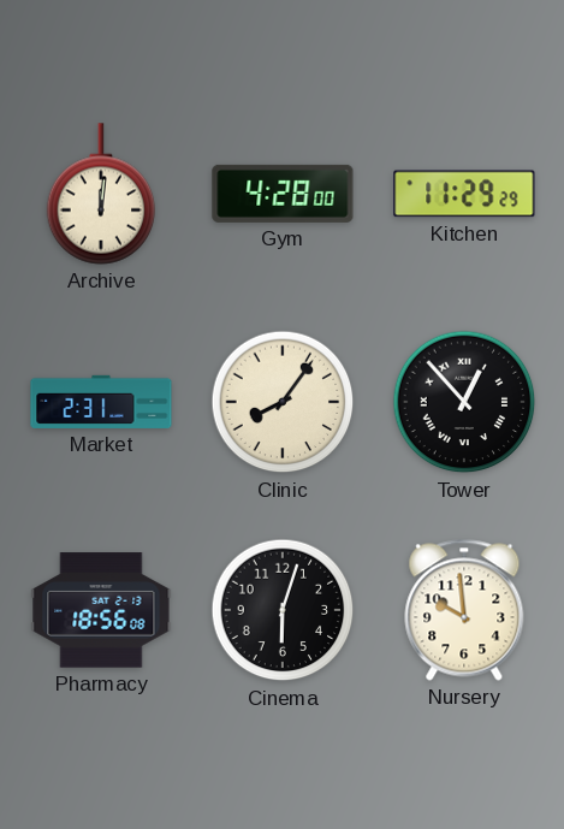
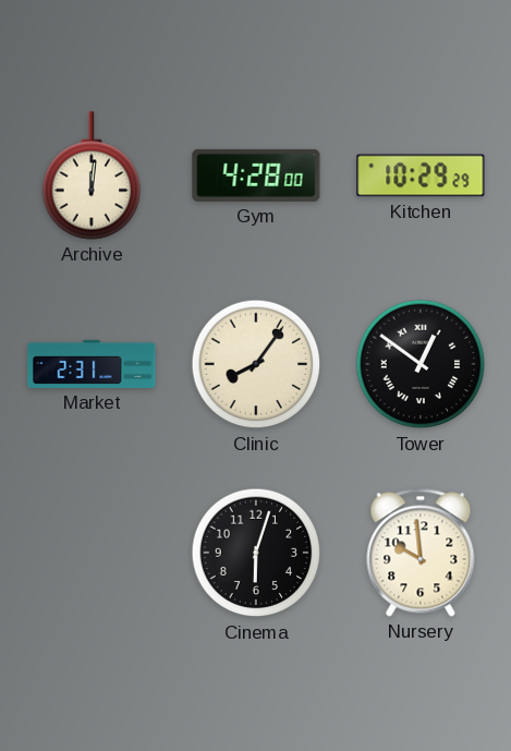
Kitchen: 11:29 -> 10:29 (421, 175)
Tower: 12:53 -> 12:51 (421, 364)
Pharmacy: 18:56 -> none (101, 610)
